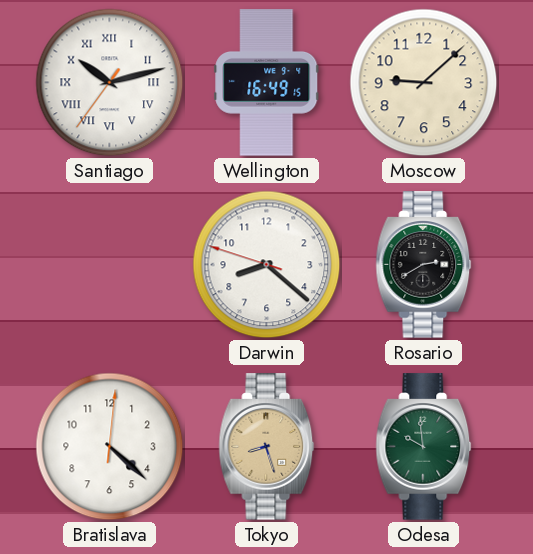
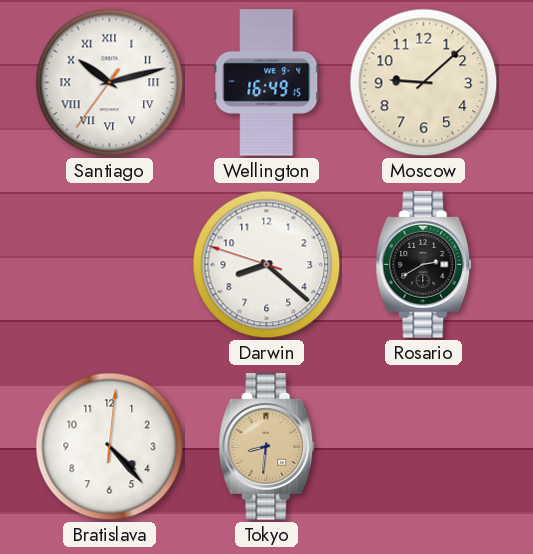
Bratislava: 4:22 -> 4:23 (110, 447)
Tokyo: 8:27 -> 8:31 (267, 447)
Odesa: 9:59 -> none (424, 447)
